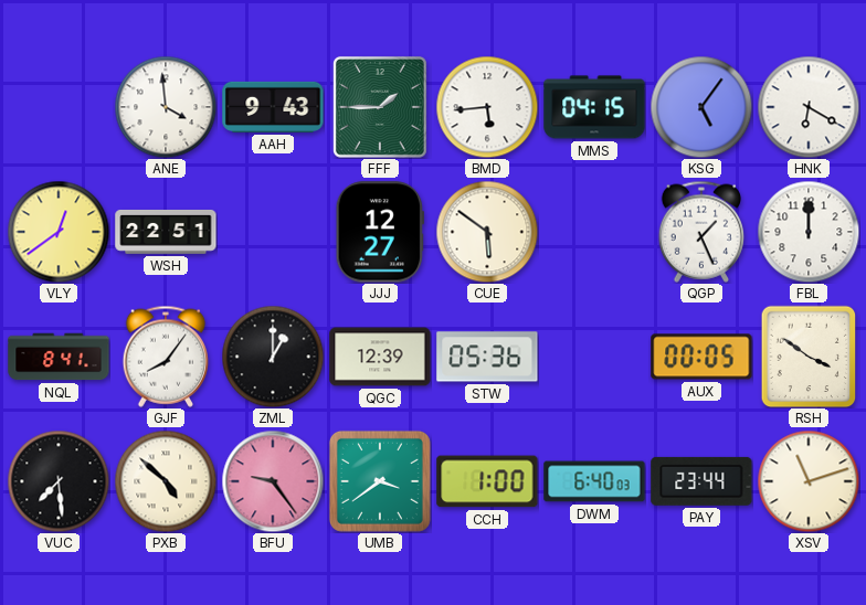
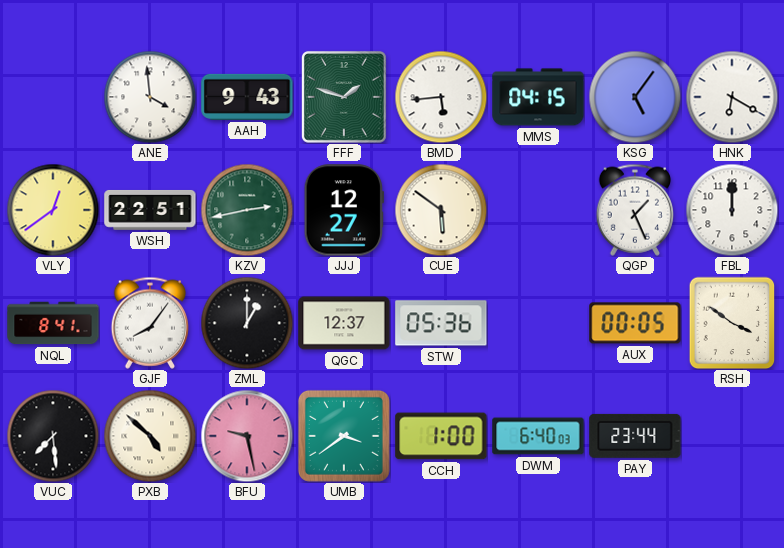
FFF: 1:45 -> 1:48 (344, 97)
KZV: none -> 2:43 (247, 210)
QGC: 12:39 -> 12:37 (344, 323)
BFU: 9:24 -> 9:28 (247, 436)
XSV: 11:12 -> none (809, 481)
